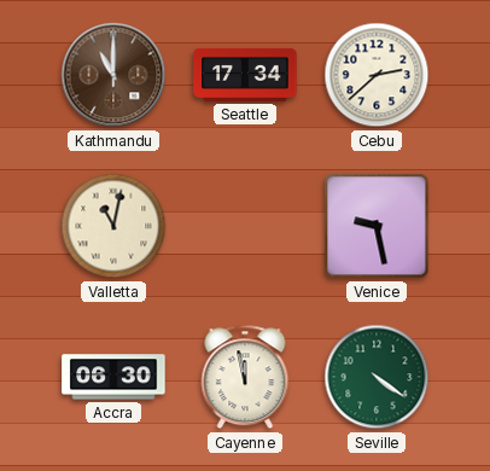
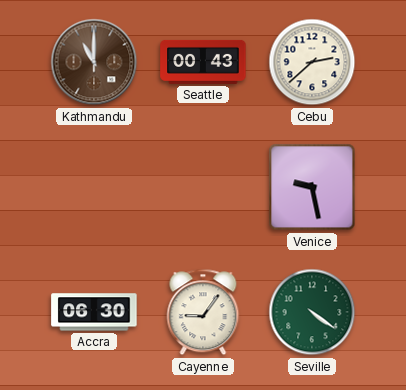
Seattle: 17:34 -> 00:43 (203, 62)
Valletta: 11:02 -> none (113, 226)
Cayenne: 11:58 -> 9:06 (203, 312)
